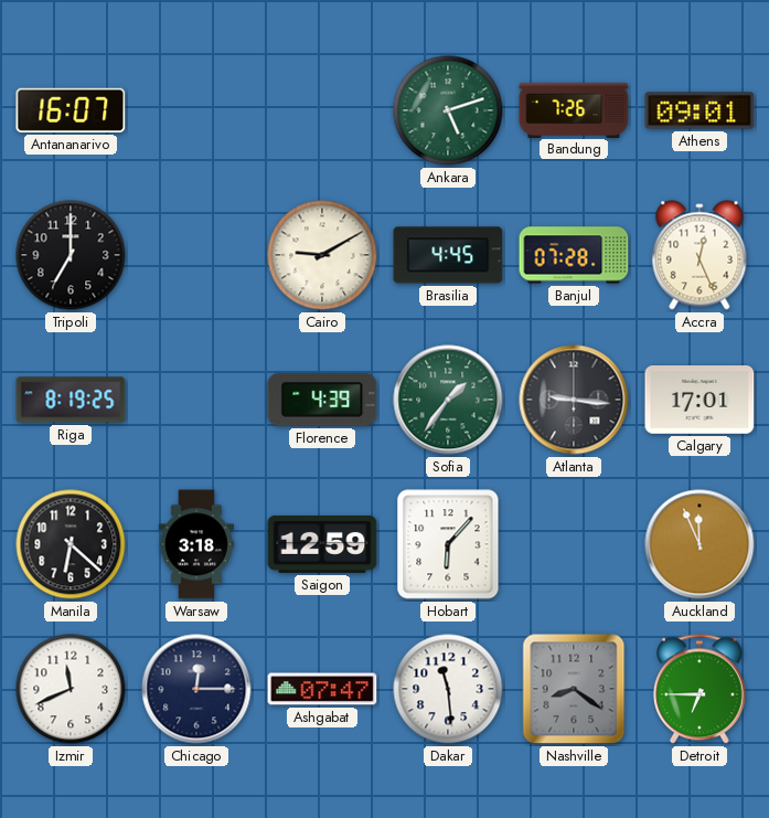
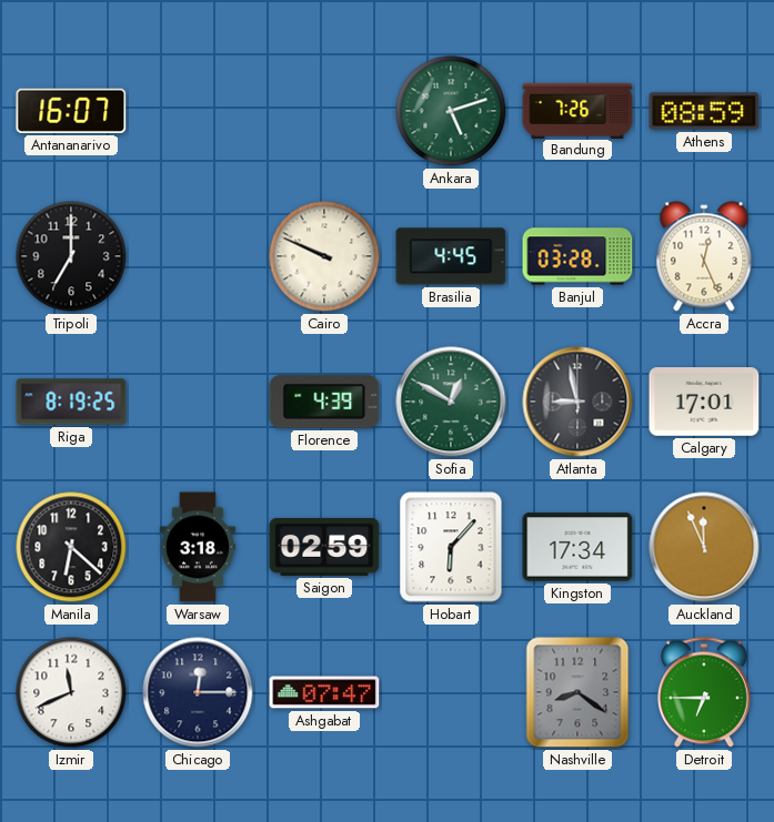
Athens: 09:01 -> 08:59 (704, 111)
Cairo: 9:10 -> 9:49 (324, 256)
Banjul: 07:28 -> 03:28 (577, 256)
Sofia: 1:36 -> 12:50 (451, 402)
Atlanta: 9:16 -> 8:58 (577, 402)
Saigon: 12:59 -> 02:59 (324, 547)
Kingston: none -> 17:34 (577, 547)
Dakar: 11:29 -> none (448, 689)
